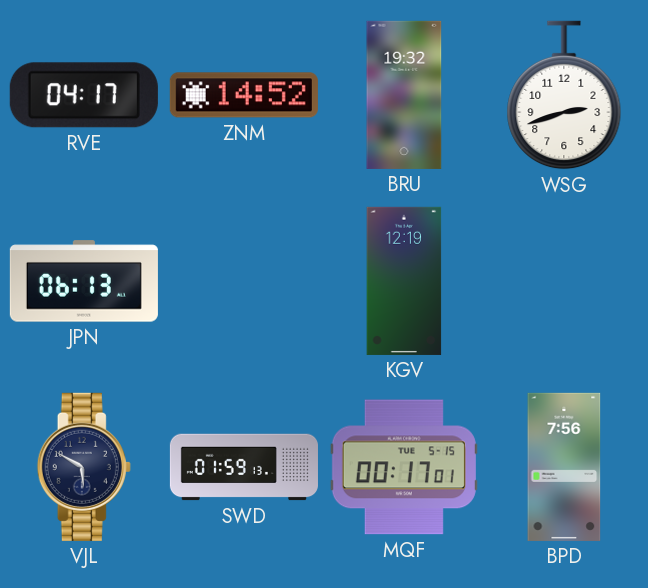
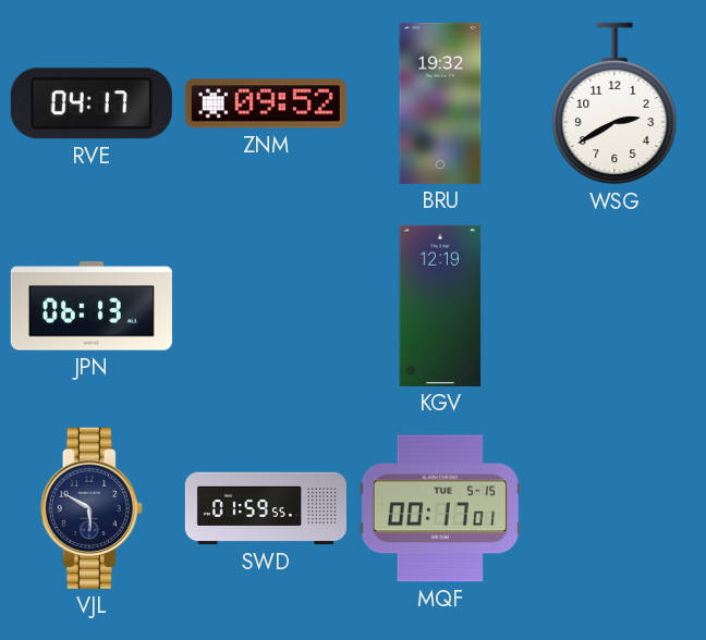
ZNM: 14:52 -> 09:52 (266, 103)
WSG: 2:42 -> 2:40 (614, 103)
SWD: 01:59:13 -> 01:59:55 (266, 508)
BPD: 7:56 -> none (564, 467)
